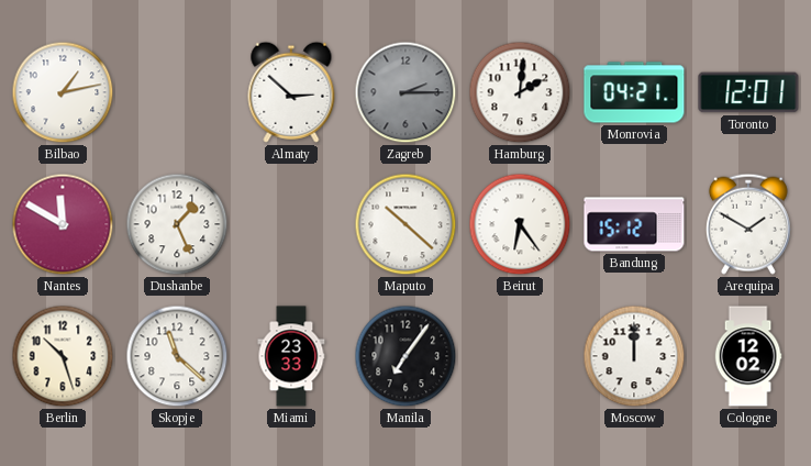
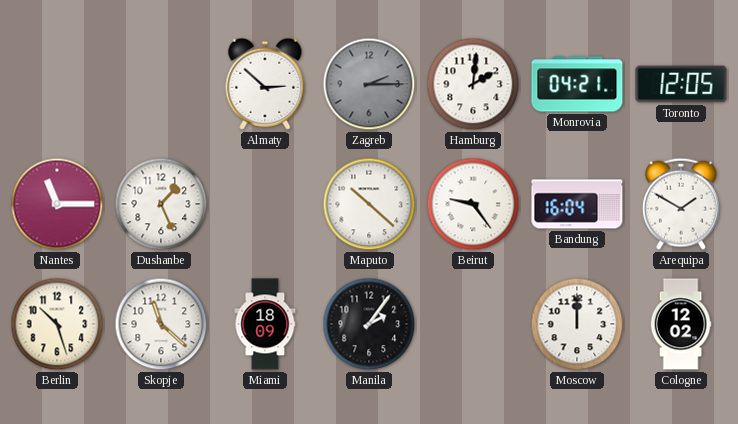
Bilbao: 1:13 -> none (63, 92)
Toronto: 12:01 -> 12:05 (681, 84)
Nantes: 11:50 -> 11:15 (57, 204)
Beirut: 6:24 -> 9:24 (473, 204)
Bandung: 15:12 -> 16:04 (577, 204)
Miami: 23:33 -> 18:09 (265, 324)
Manila: 7:06 -> 2:06 (369, 324)
